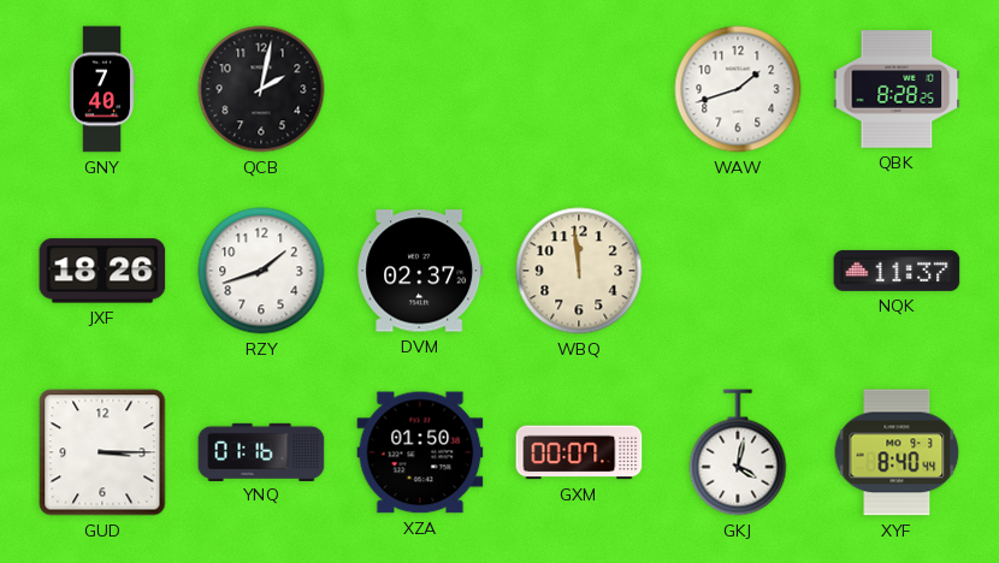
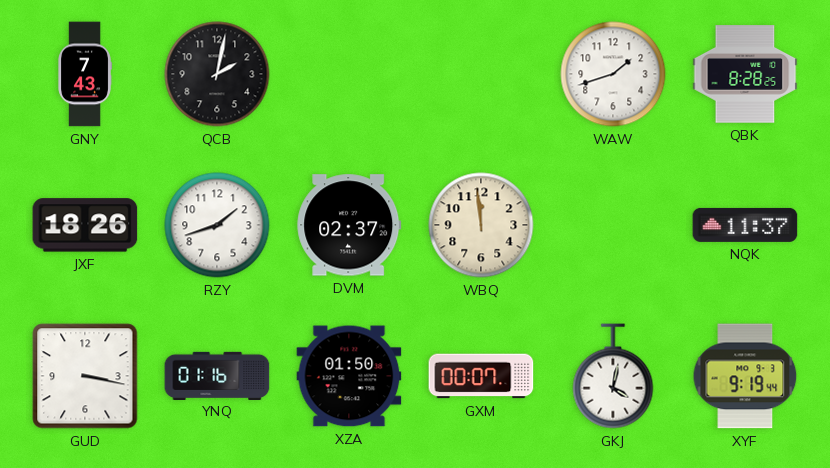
GNY: 7:40 -> 7:43 (85, 74)
GUD: 3:15 -> 3:17 (85, 376)
XYF: 8:40 -> 9:19 (745, 376)
